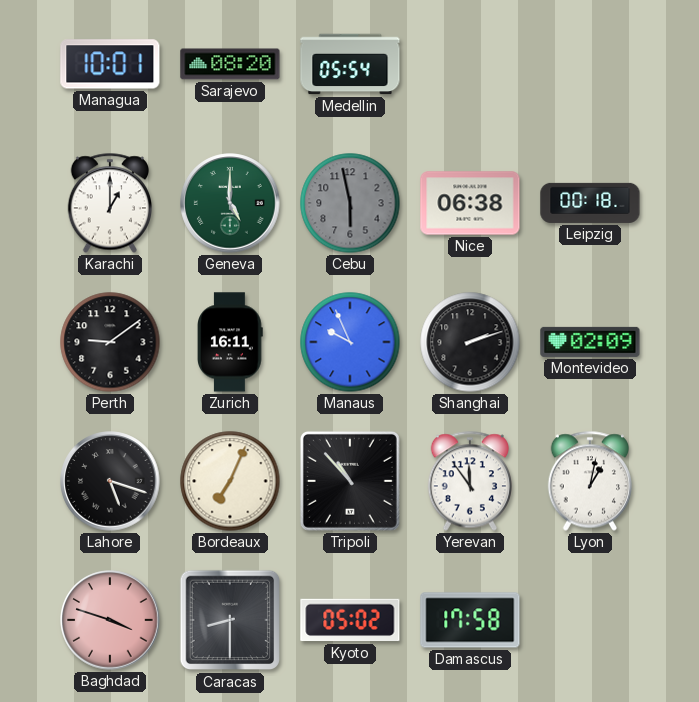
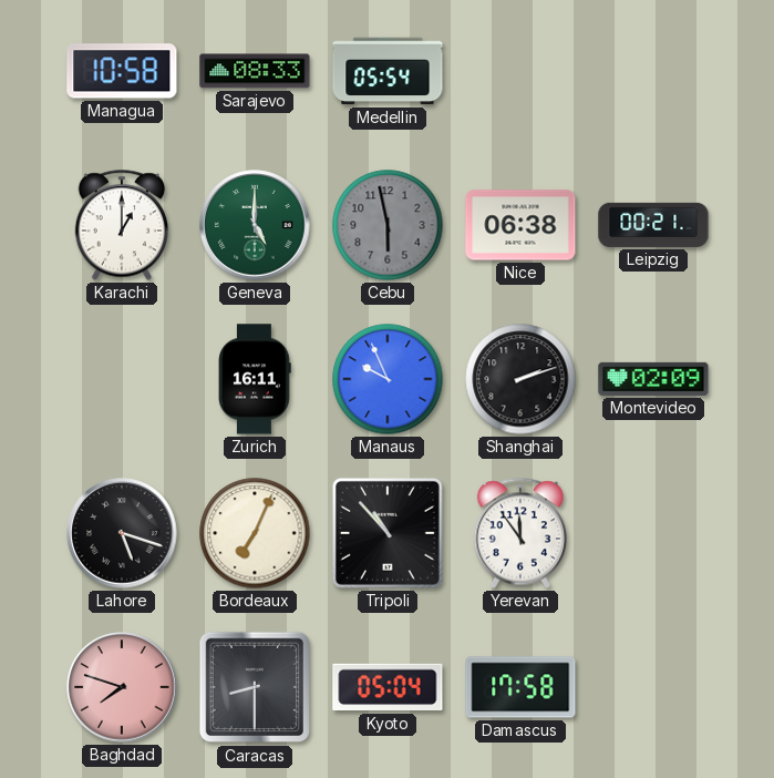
Managua: 10:01 -> 10:58 (122, 71)
Sarajevo: 08:20 -> 08:33 (255, 71)
Leipzig: 00:18 -> 00:21 (653, 225)
Perth: 9:09 -> none (110, 342)
Lyon: 1:02 -> none (589, 481)
Baghdad: 3:48 -> 7:48 (122, 687)
Kyoto: 05:02 -> 05:04 (388, 687)
